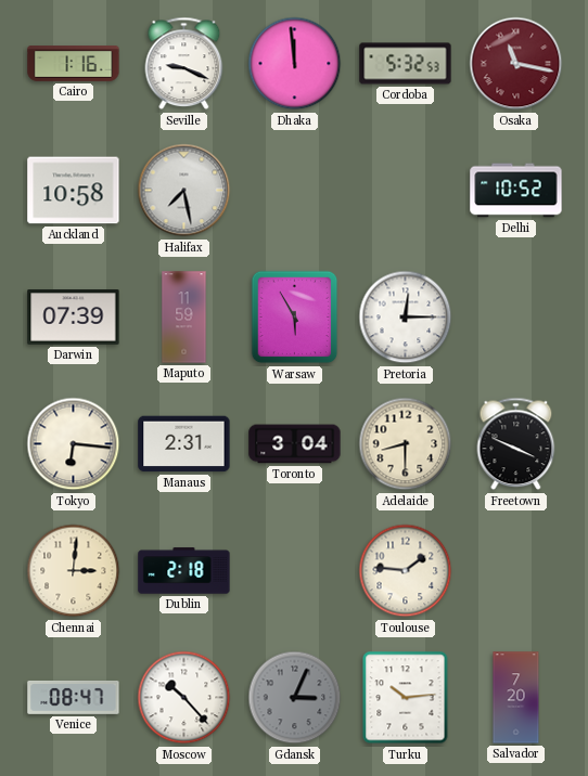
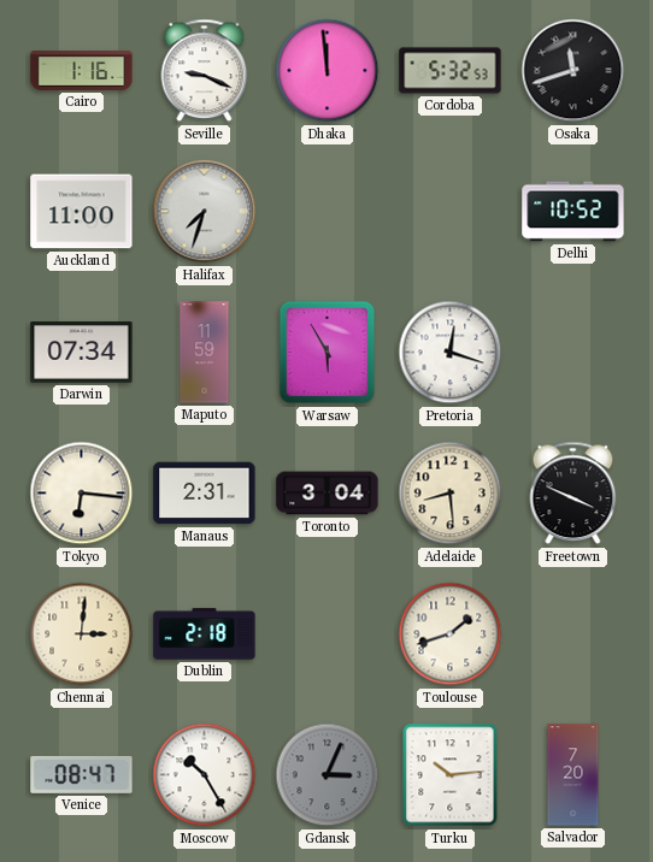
Osaka: 11:17 -> 11:42 (573, 71)
Osaka dial: burgundy -> black (573, 71)
Auckland: 10:58 -> 11:00 (82, 212)
Halifax: 7:28 -> 7:33 (205, 212)
Darwin: 07:39 -> 07:34 (82, 353)
Pretoria: 12:15 -> 12:18 (451, 353)
Adelaide: 8:30 -> 8:29 (451, 494)
Toulouse: 1:46 -> 1:42 (451, 634)
Moscow: 10:23 -> 10:25 (205, 775)
